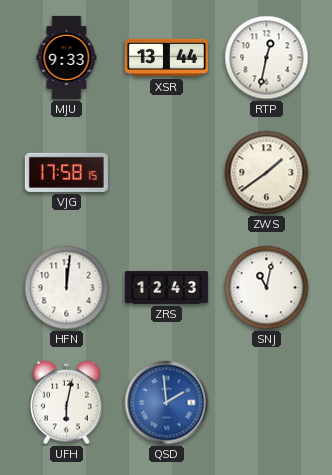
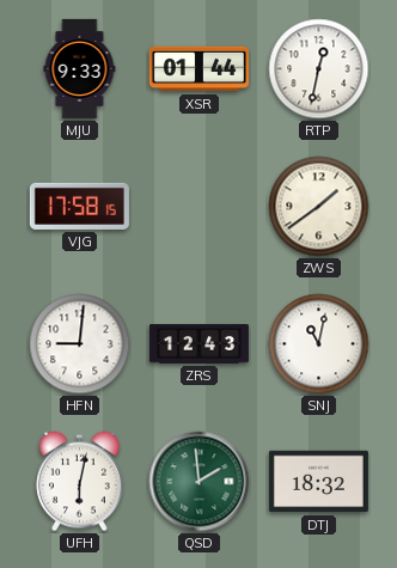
XSR: 13:44 -> 01:44 (198, 69)
HFN: 12:01 -> 9:01 (80, 344)
QSD dial: blue -> green (200, 482)
DTJ: none -> 18:32 (318, 482)
